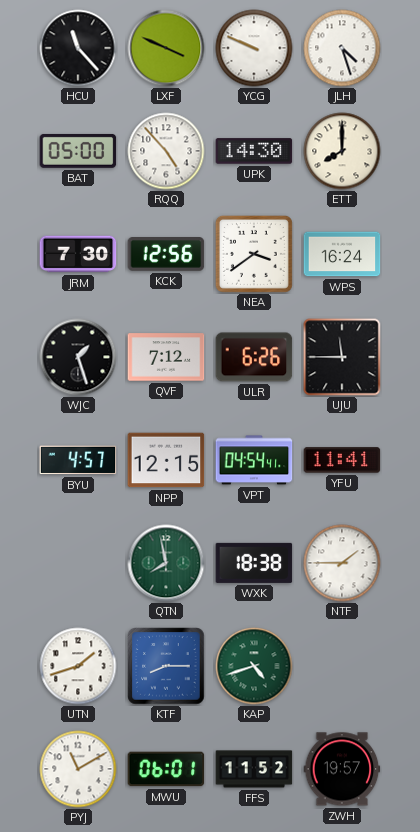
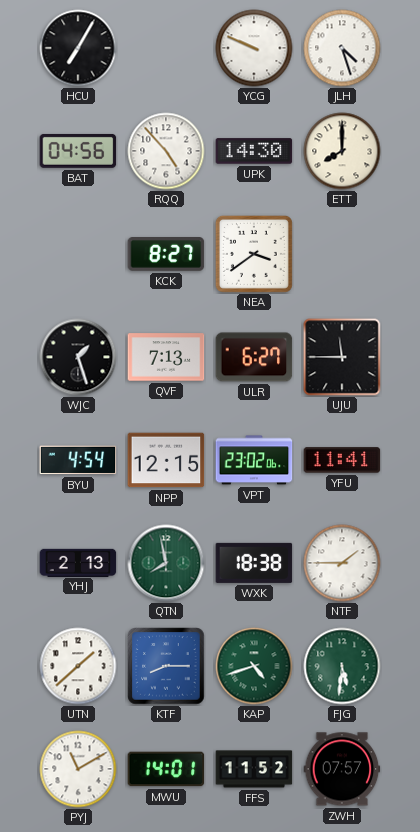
HCU: 11:23 -> 7:05 (78, 48)
LXF: 3:49 -> none (166, 48)
BAT: 05:00 -> 04:56 (78, 151)
JRM: 7:30 -> none (78, 254)
KCK: 12:56 -> 8:27 (166, 255)
WPS: 16:24 -> none (342, 254)
QVF: 7:12 -> 7:13 (166, 357)
ULR: 6:26 -> 6:27 (254, 357)
BYU: 4:57 -> 4:54 (78, 460)
VPT: 04:54 -> 23:02 (254, 460)
YHJ: none -> 2:13 (78, 562)
UTN: 1:42 -> 1:38 (78, 666)
FJG: none -> 5:31 (342, 666)
MWU: 06:01 -> 14:01 (166, 769)
ZWH: 19:57 -> 07:57 (342, 769)
